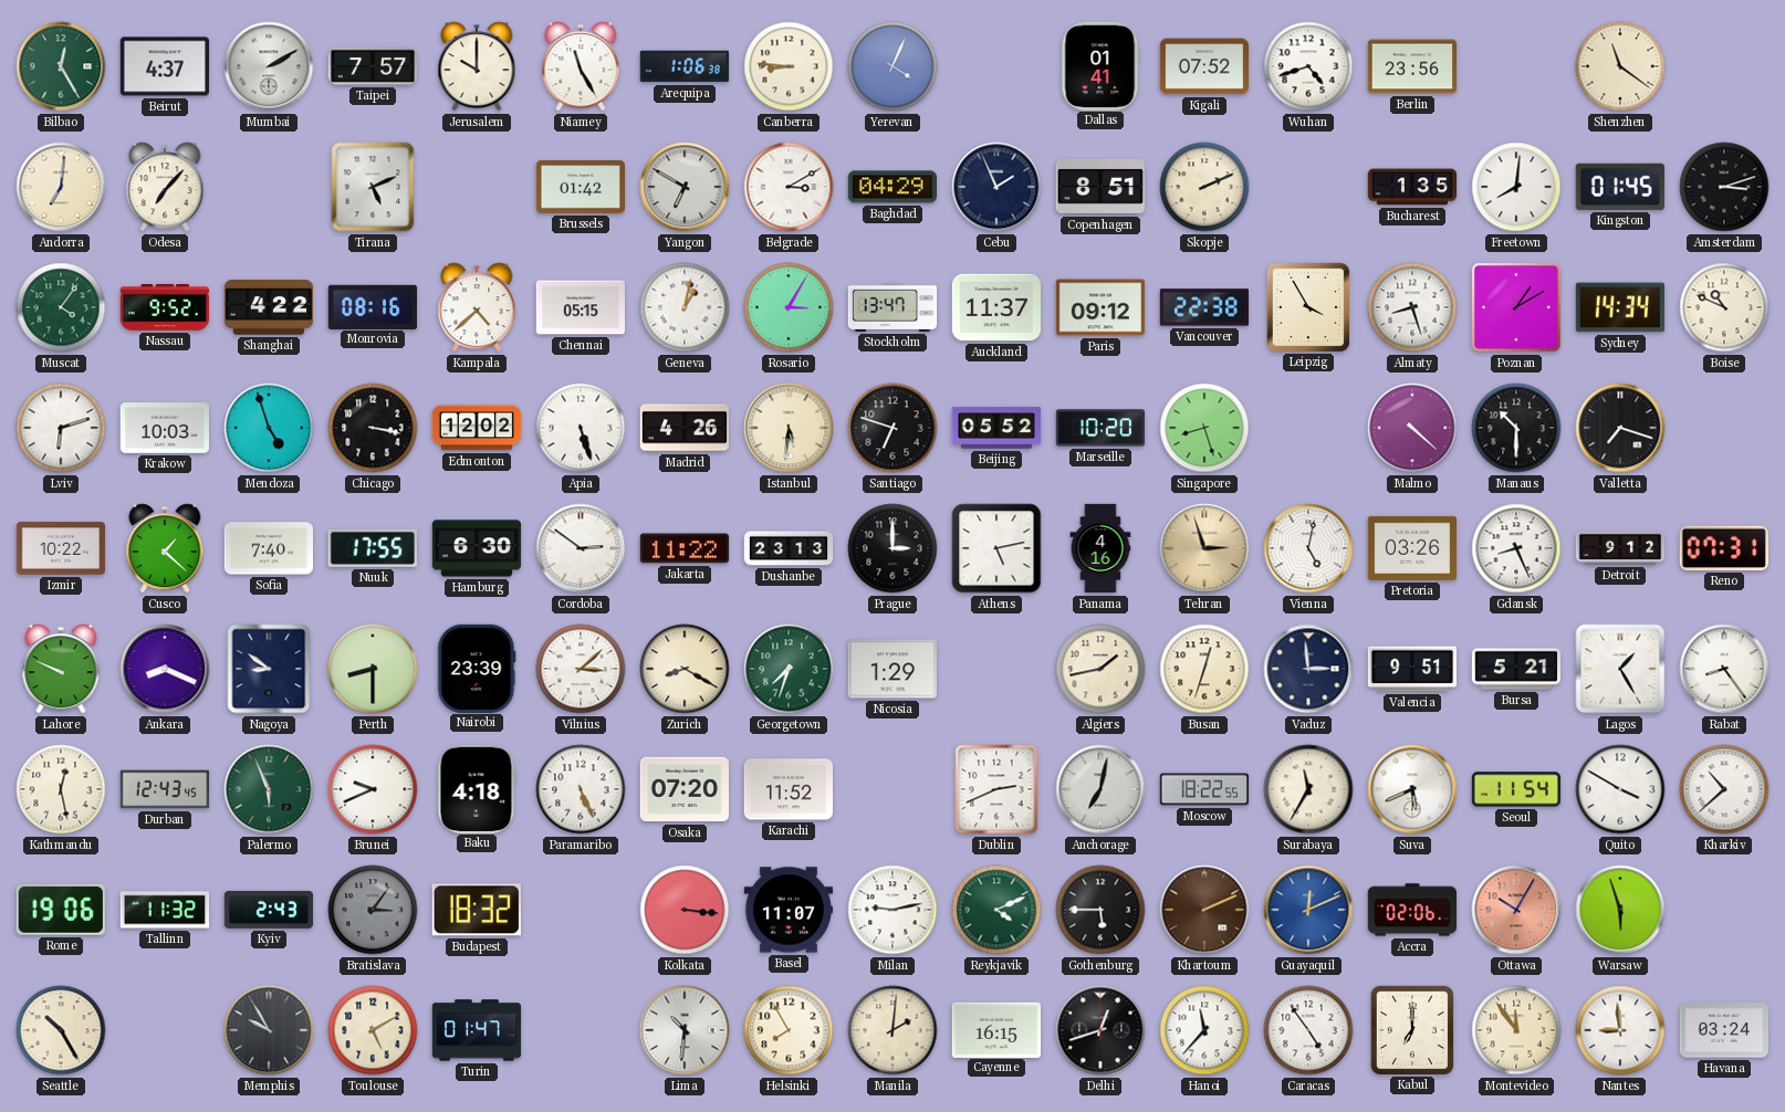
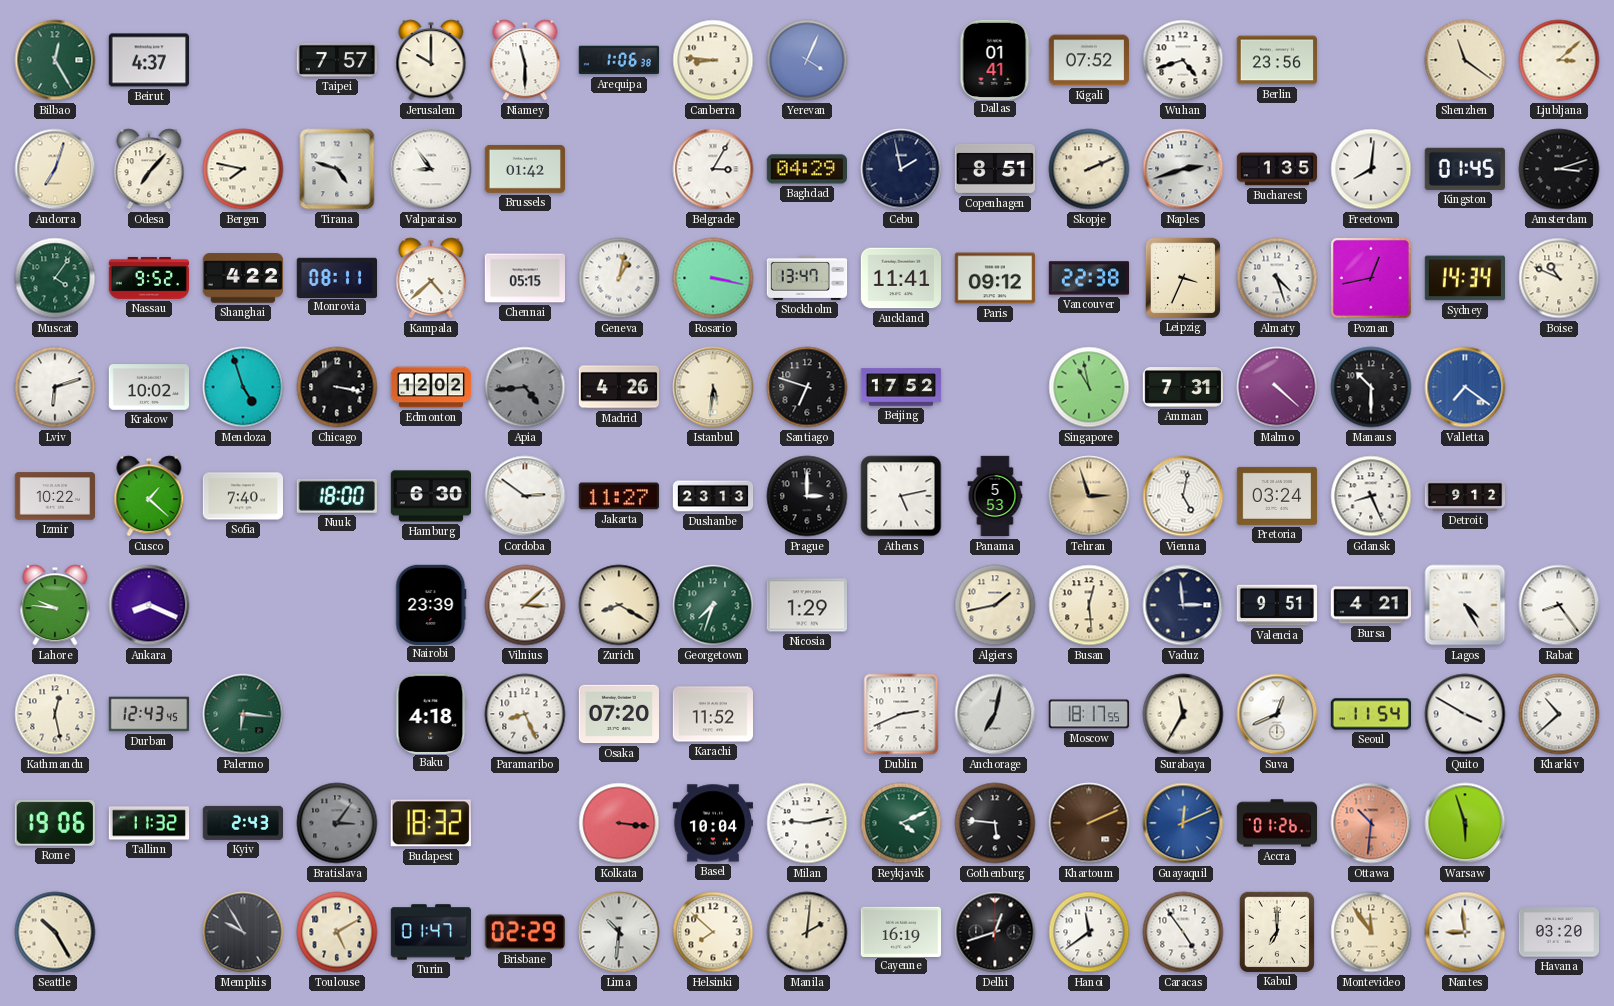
Mumbai: 2:10 -> none (269, 66)
Niamey: 11:25 -> 11:30 (525, 60)
Ljubljana: none -> 3:08 (1559, 60)
Andorra: 7:01 -> 7:03 (55, 169)
Bergen: none -> 7:47 (243, 169)
Tirana: 5:11 -> 4:48 (337, 169)
Valparaiso: none -> 8:54 (431, 169)
Yangon: 6:50 -> none (685, 187)
Belgrade: 3:10 -> 3:05 (713, 169)
Cebu: 1:56 -> 1:58 (901, 169)
Naples: none -> 2:42 (1183, 169)
Monrovia: 08:16 -> 08:11 (336, 277)
Rosario: 3:05 -> 3:17 (713, 278)
Auckland: 11:37 -> 11:41 (900, 278)
Leipzig: 3:55 -> 3:34 (1182, 277)
Almaty: 8:27 -> 4:27 (1277, 278)
Poznan: 1:10 -> 12:43 (1371, 278)
Krakow: 10:03 -> 10:02 (149, 387)
Apia: 5:27 -> 4:44 (525, 387)
Apia dial: white -> grey (525, 387)
Beijing: 05:52 -> 17:52 (901, 387)
Marseille: 10:20 -> none (1100, 428)
Singapore: 8:27 -> 10:58 (1089, 387)
Amman: none -> 7:31 (1182, 388)
Valletta: 7:18 -> 7:21 (1465, 387)
Valletta dial: black -> blue (1465, 387)
Nuuk: 17:55 -> 18:00 (337, 496)
Jakarta: 11:22 -> 11:27 (619, 496)
Panama: 4:16 -> 5:53 (995, 496)
Pretoria: 03:26 -> 03:24 (1276, 496)
Reno: 07:31 -> none (1724, 548)
Lahore: 9:49 -> 9:46 (55, 605)
Nagoya: 8:51 -> none (269, 669)
Perth: 8:30 -> none (373, 669)
Busan: 12:33 -> 12:29 (1089, 605)
Bursa: 5:21 -> 4:21 (1370, 605)
Lagos: 1:25 -> 4:25 (1465, 605)
Palermo: 5:56 -> 6:16 (243, 714)
Brunei: 9:41 -> none (373, 789)
Paramaribo: 5:26 -> 8:26 (525, 714)
Moscow: 18:22 -> 18:17 (1089, 714)
Suva: 5:41 -> 12:41 (1277, 714)
Basel: 11:07 -> 10:04 (712, 823)
Gothenburg: 5:45 -> 5:46 (995, 823)
Accra: 02:06 -> 01:26 (1276, 823)
Ottawa: 10:05 -> 10:31 (1371, 823)
Brisbane: none -> 02:29 (524, 932)
Helsinki: 7:55 -> 7:52 (713, 932)
Cayenne: 16:15 -> 16:19 (900, 931)
Hanoi: 11:37 -> 11:39 (1089, 932)
Havana: 03:24 -> 03:20 (1558, 932)
